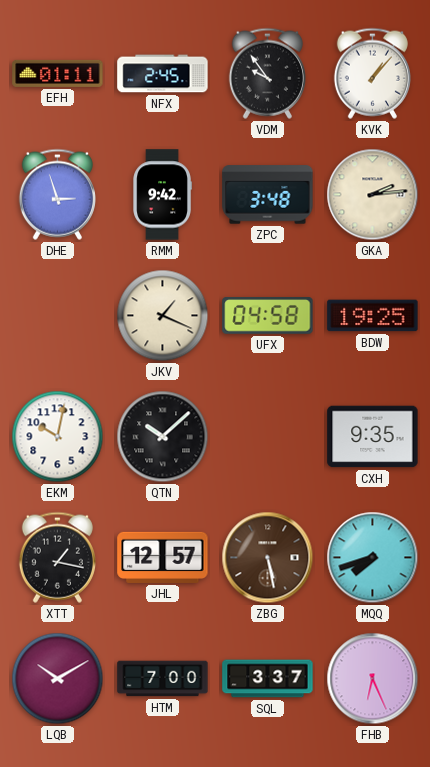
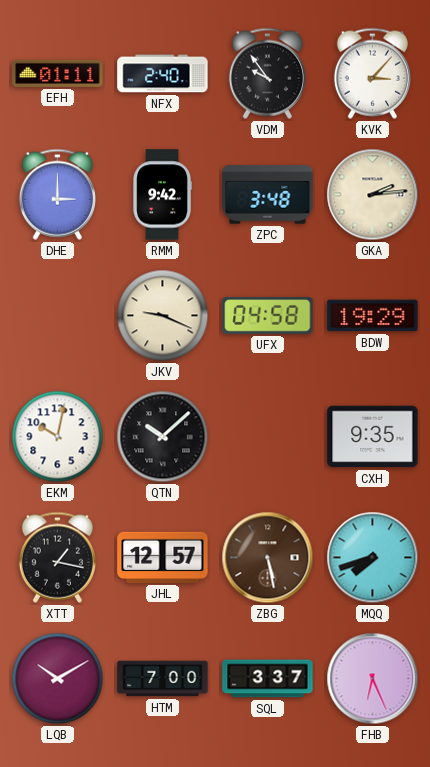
NFX: 2:45 -> 2:40 (163, 74)
KVK: 1:07 -> 3:07 (372, 73)
DHE: 2:57 -> 3:00 (57, 194)
JKV: 1:19 -> 9:19 (163, 316)
BDW: 19:25 -> 19:29 (373, 316)
